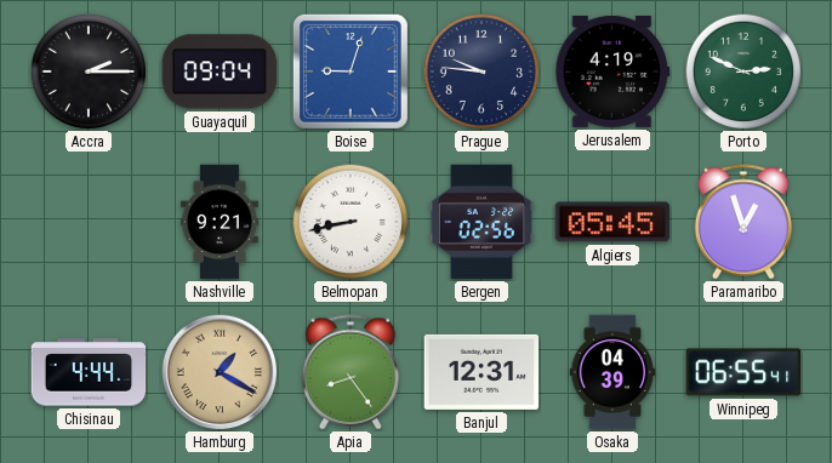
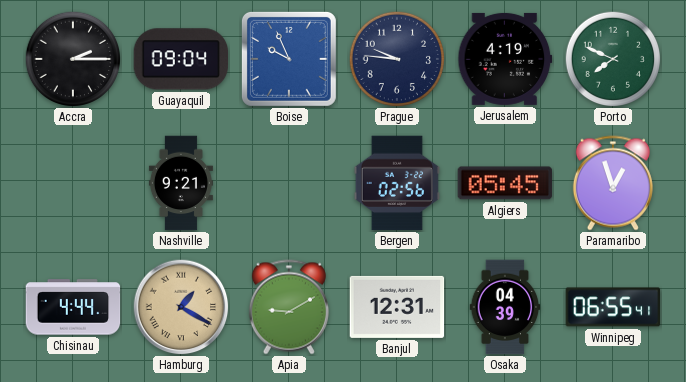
Boise: 9:03 -> 9:56 (289, 59)
Porto: 2:49 -> 7:49 (612, 58)
Belmopan: 8:43 -> none (349, 221)
Apia: 8:24 -> 9:10 (289, 307)
